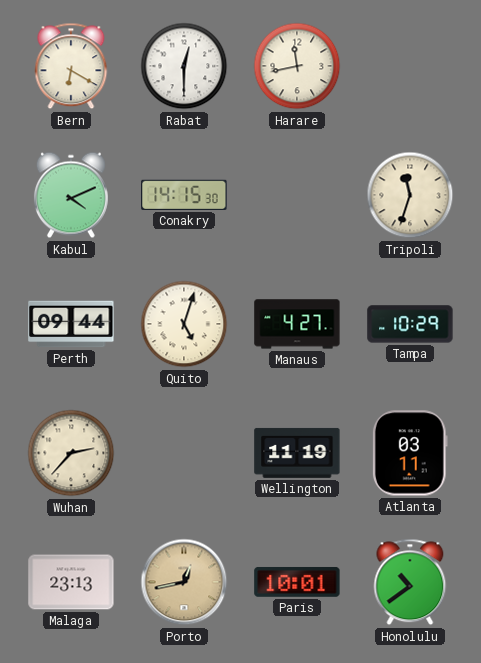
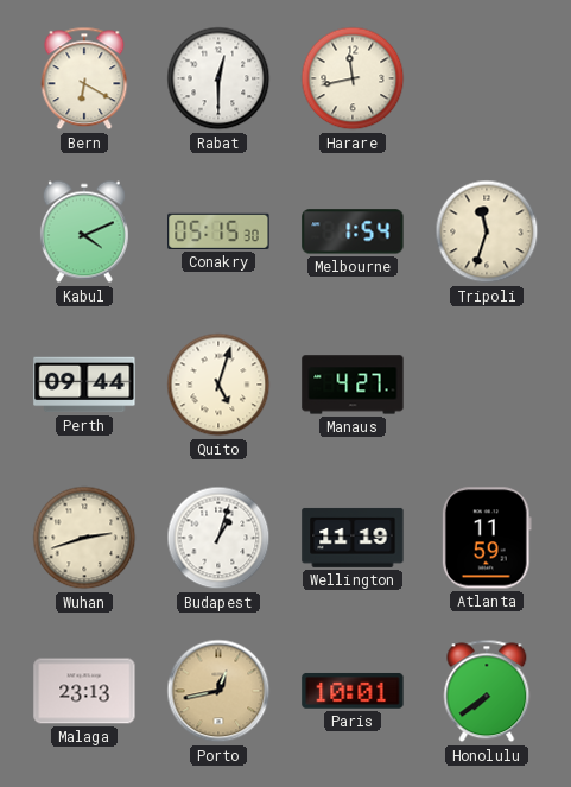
Conakry: 14:15 -> 05:15 (218, 231)
Melbourne: none -> 1:54 (353, 231)
Tampa: 10:29 -> none (410, 324)
Wuhan: 2:37 -> 2:42 (84, 538)
Budapest: none -> 1:03 (218, 538)
Atlanta: 03:11 -> 11:59 (487, 538)
Honolulu: 10:39 -> 7:39 (487, 691)
